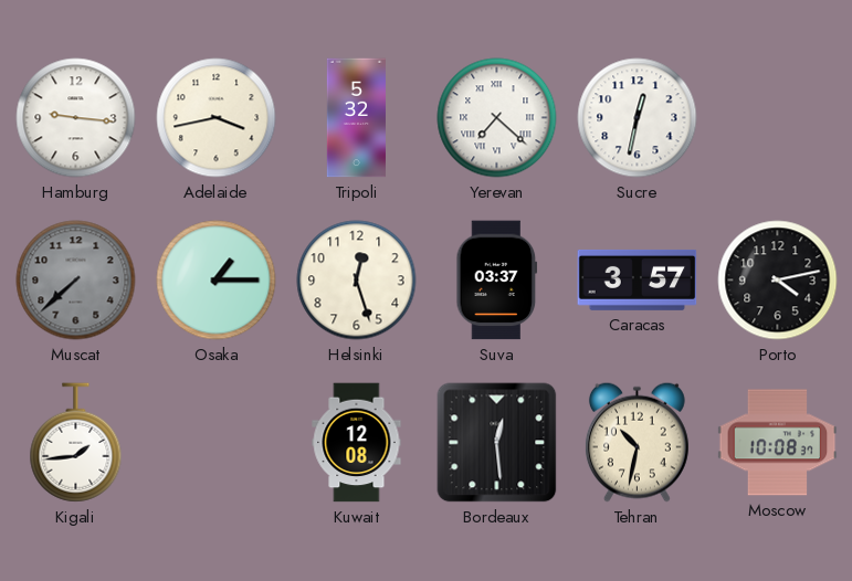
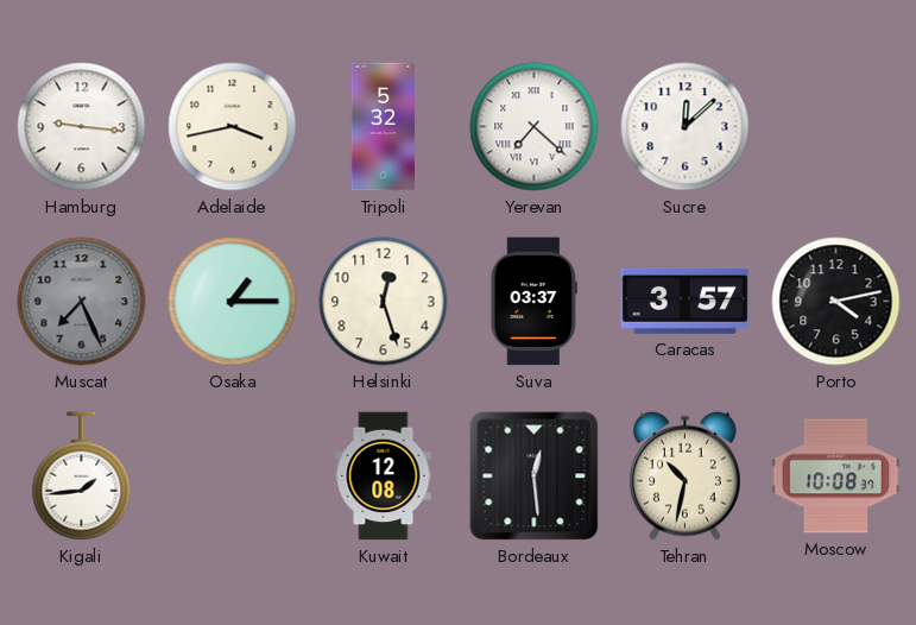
Sucre: 12:32 -> 12:08 (686, 127)
Muscat: 7:38 -> 7:26 (82, 302)
